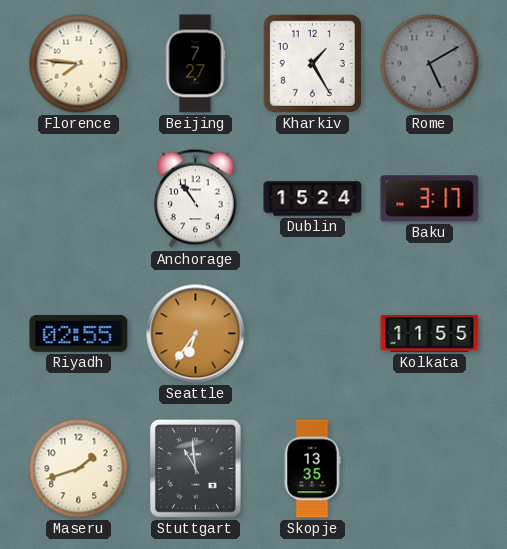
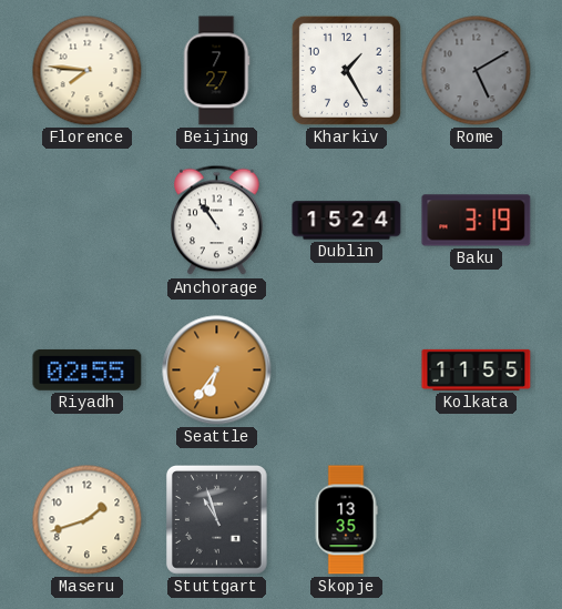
Baku: 3:17 -> 3:19 (477, 221)
Stuttgart: 10:59 -> 10:57 (216, 520)
